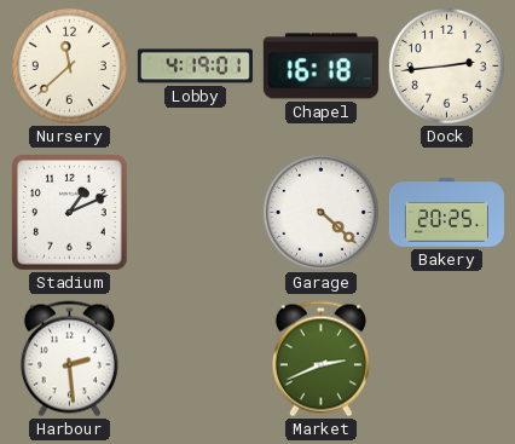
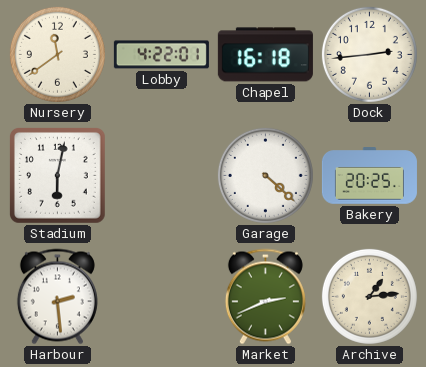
Nursery: 11:38 -> 11:39 (57, 54)
Lobby: 4:19 -> 4:22 (161, 55)
Stadium: 1:11 -> 6:02 (58, 176)
Archive: none -> 1:14 (369, 296)
